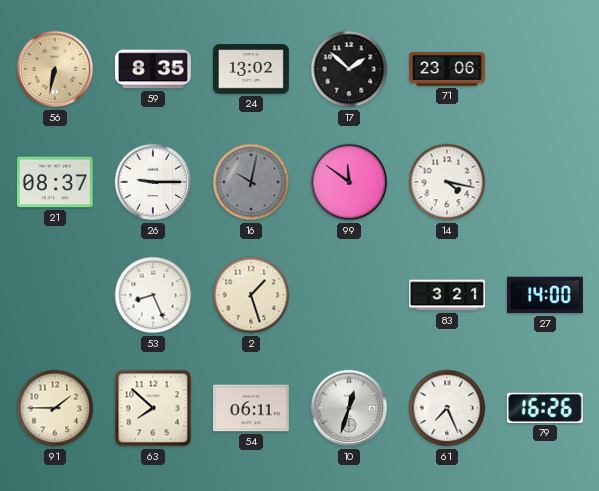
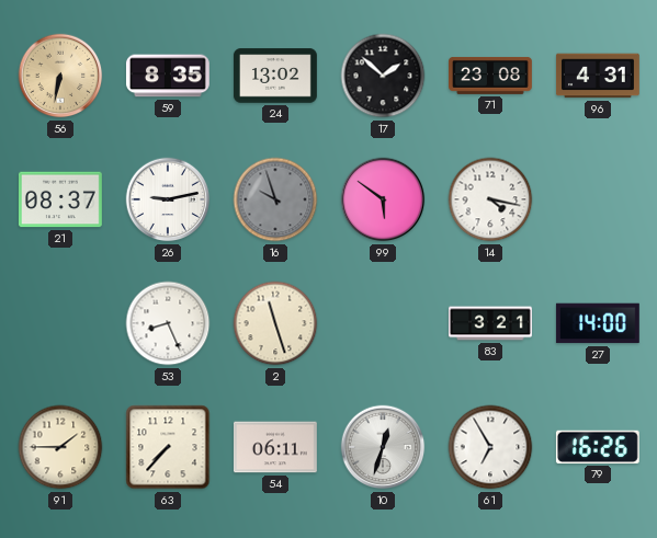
71: 23:06 -> 23:08 (491, 76)
96: none -> 4:31 (598, 76)
26: 9:15 -> 9:13 (168, 199)
16: 10:02 -> 9:57 (275, 199)
99: 11:51 -> 5:51 (383, 199)
2: 1:27 -> 11:27 (275, 323)
63: 7:52 -> 7:37 (168, 447)
61: 7:26 -> 6:55 (490, 447)
